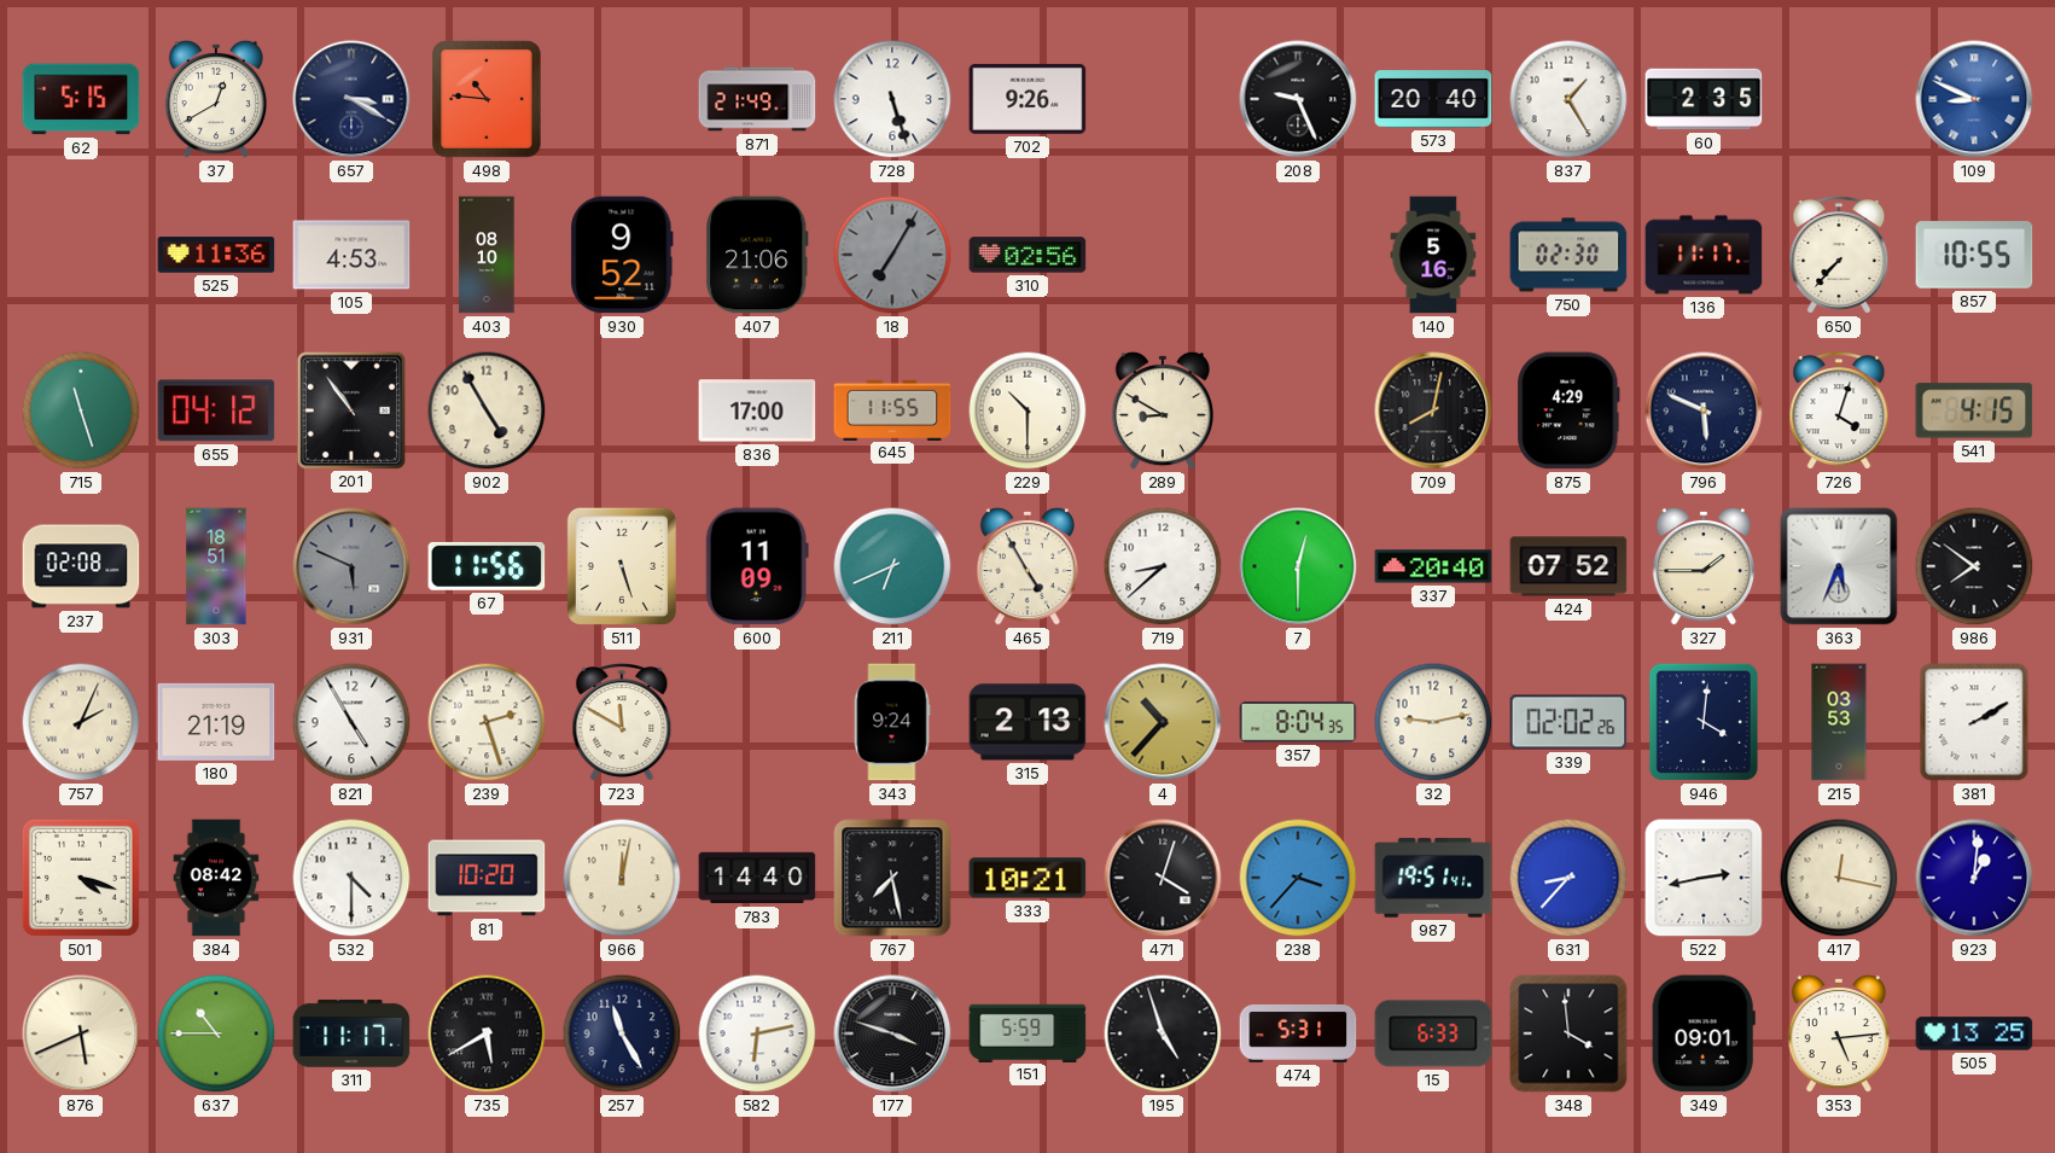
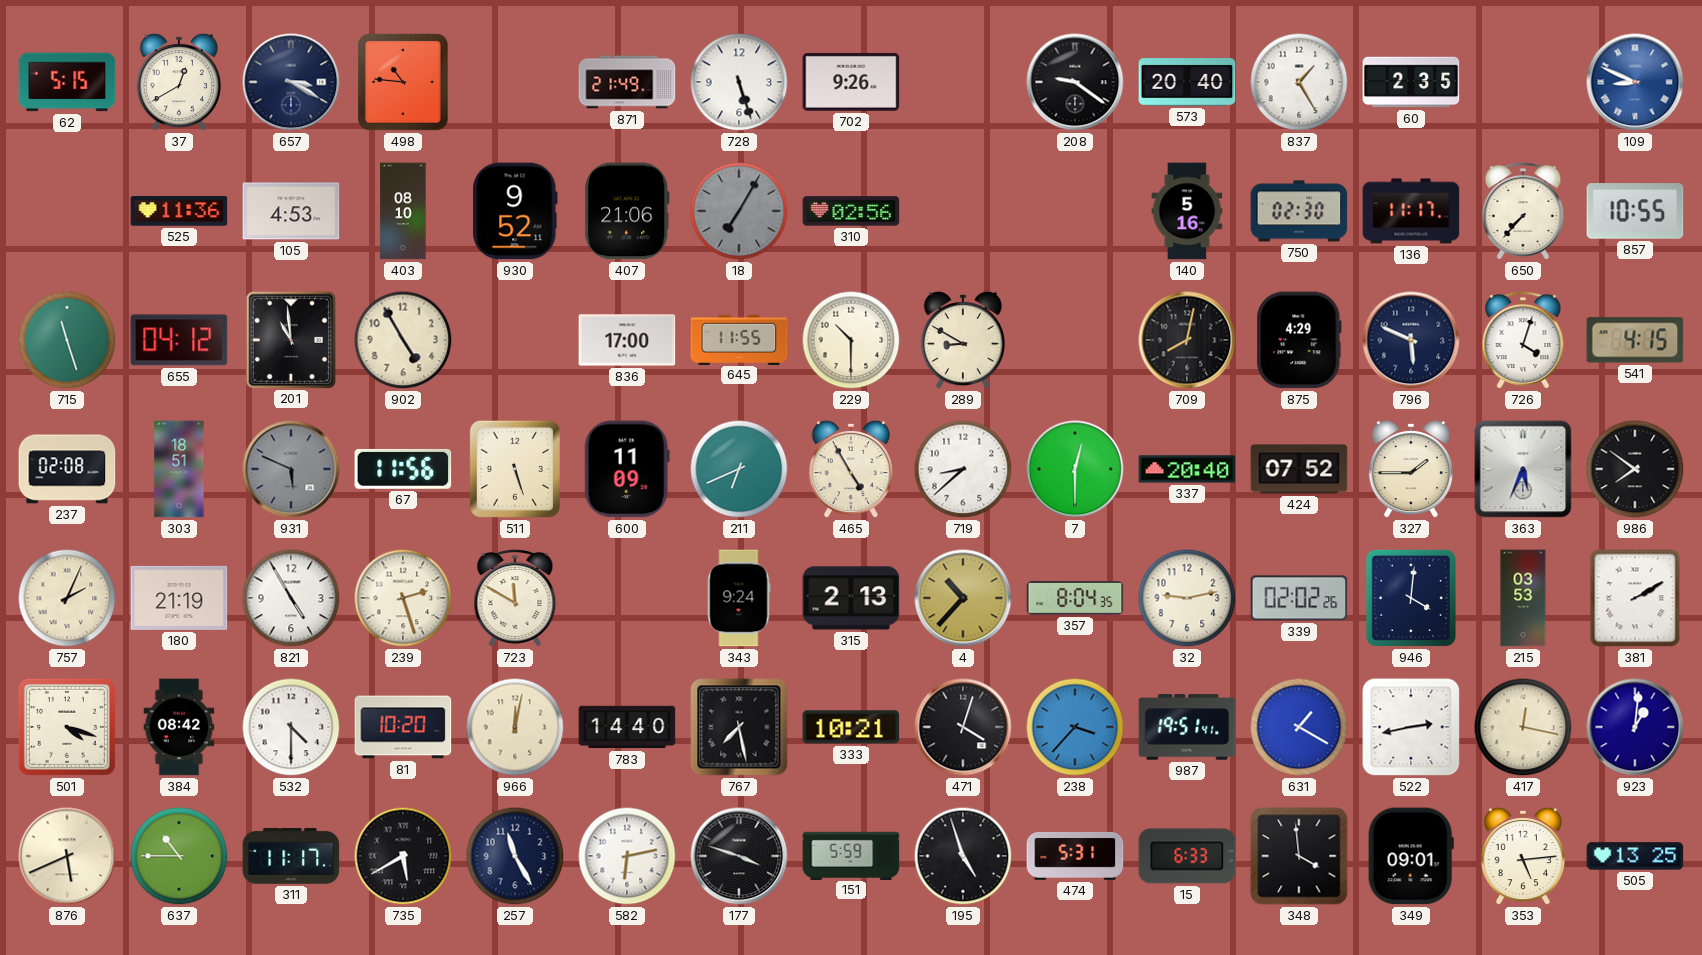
208: 9:26 -> 9:21 (1075, 82)
201: 10:54 -> 10:59 (290, 339)
631: 8:37 -> 1:20 (1299, 727)
